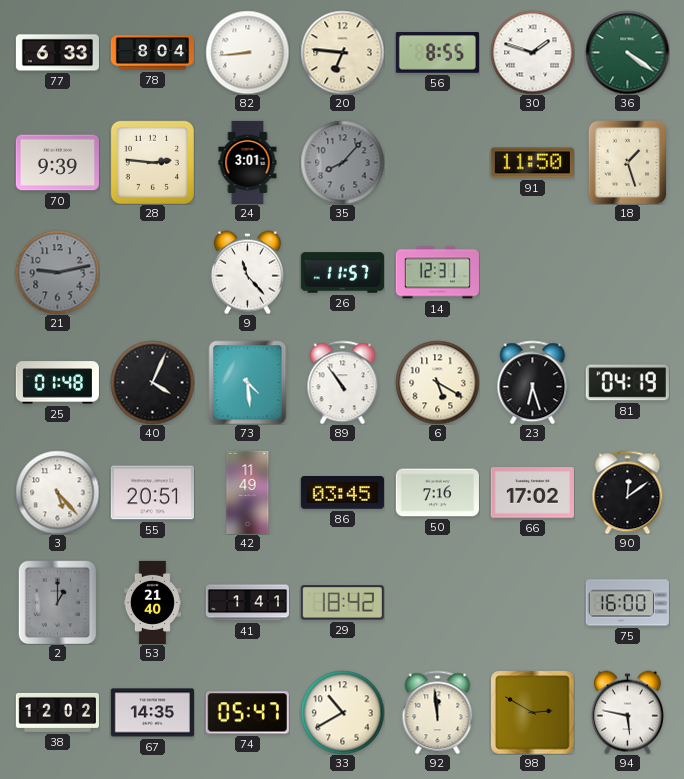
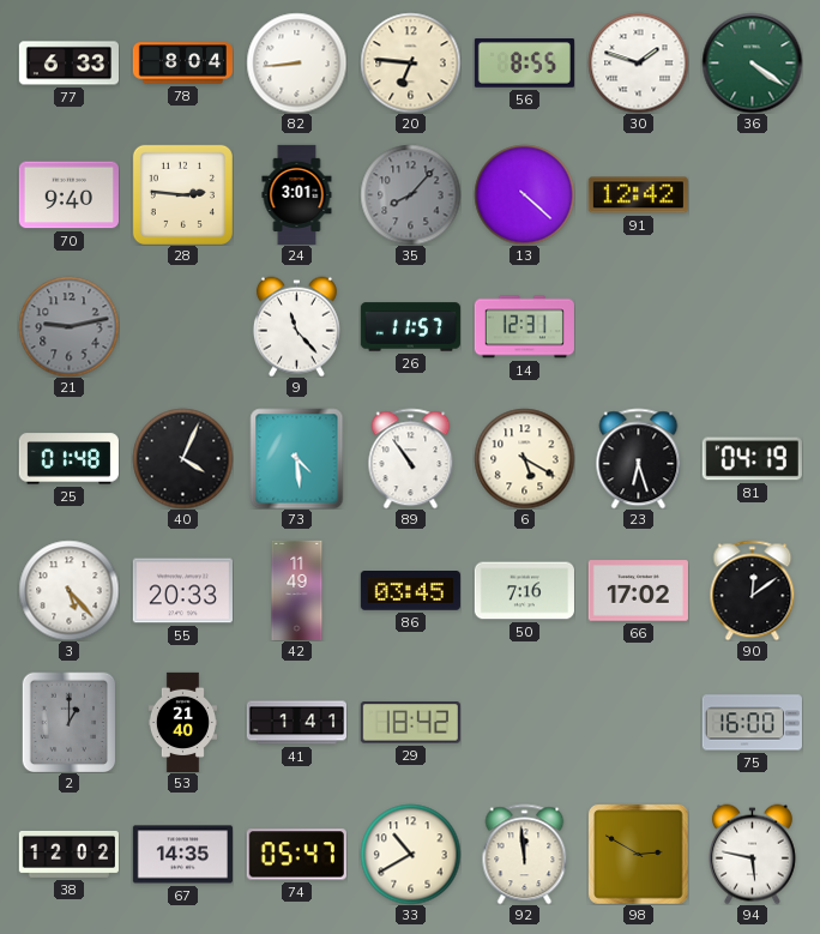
70: 9:39 -> 9:40 (68, 195)
13: none -> 4:22 (524, 194)
91: 11:50 -> 12:42 (638, 195)
18: 1:27 -> none (628, 162)
55: 20:51 -> 20:33 (182, 591)
